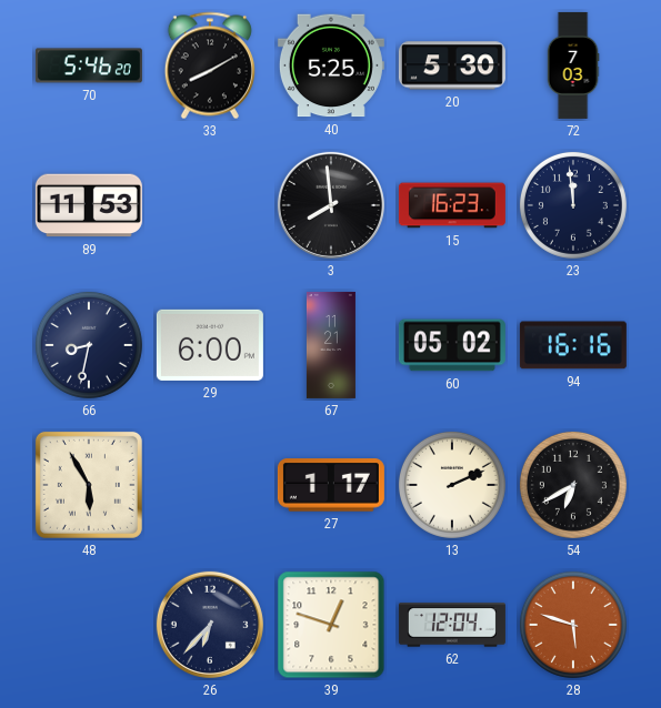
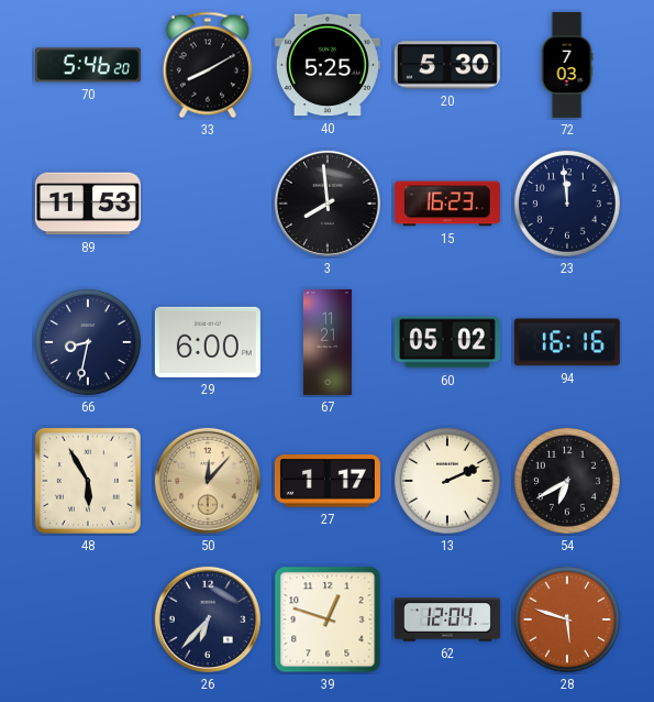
50: none -> 12:07 (208, 481)
